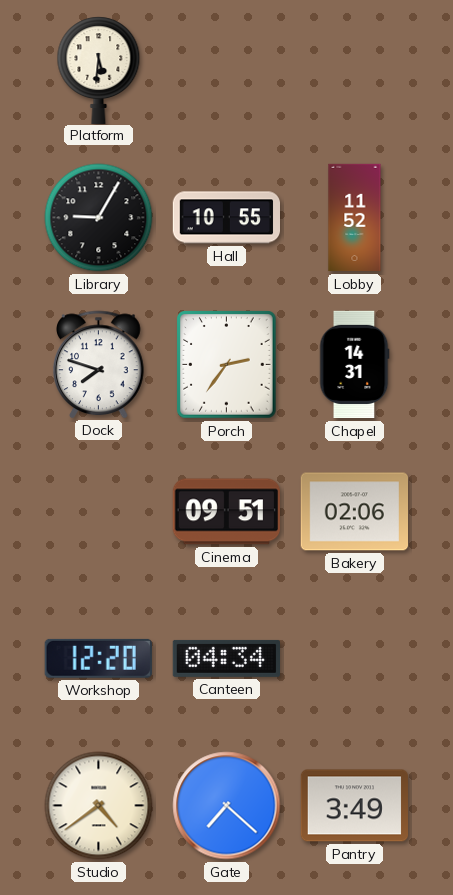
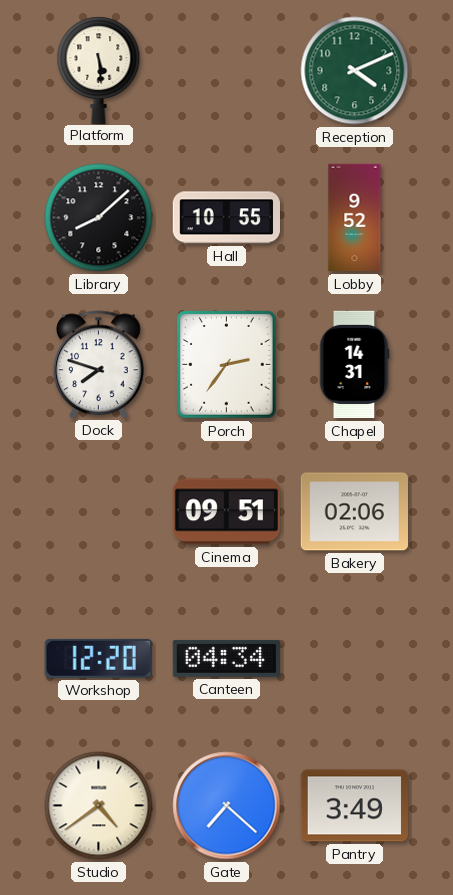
Platform: 5:31 -> 5:29 (99, 70)
Reception: none -> 4:11 (355, 71)
Library: 9:05 -> 8:08 (99, 218)
Lobby: 11:52 -> 9:52 (355, 218)
